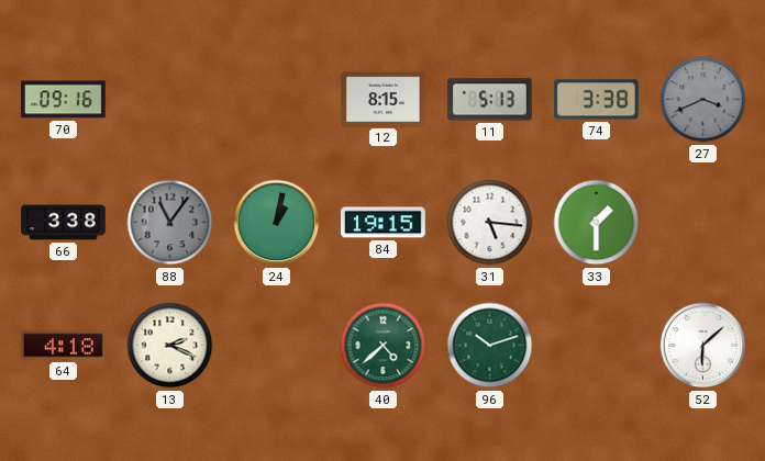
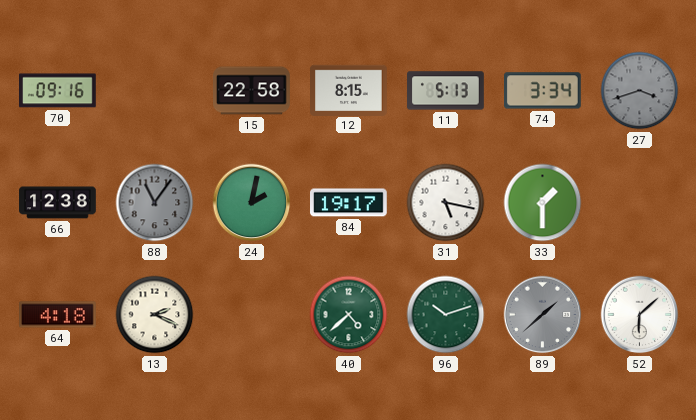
15: none -> 22:58 (252, 91)
74: 3:38 -> 3:34 (543, 91)
27: 3:41 -> 3:42 (640, 91)
66: 3:38 -> 12:38 (58, 203)
24: 1:02 -> 2:02 (252, 203)
84: 19:15 -> 19:17 (349, 203)
31: 5:16 -> 5:17 (446, 203)
89: none -> 1:38 (543, 315)
